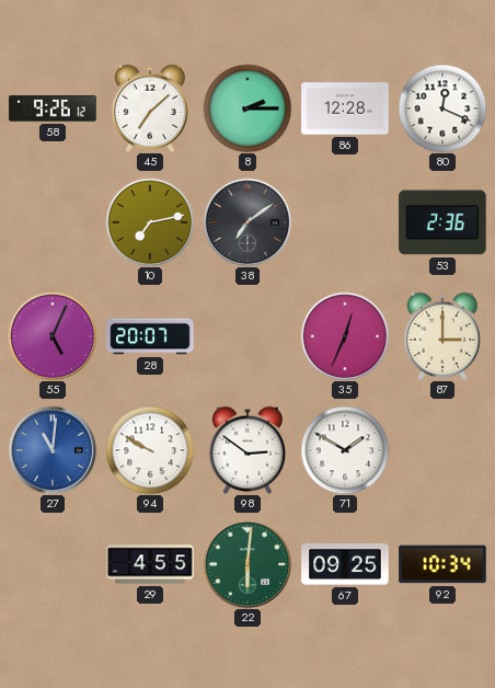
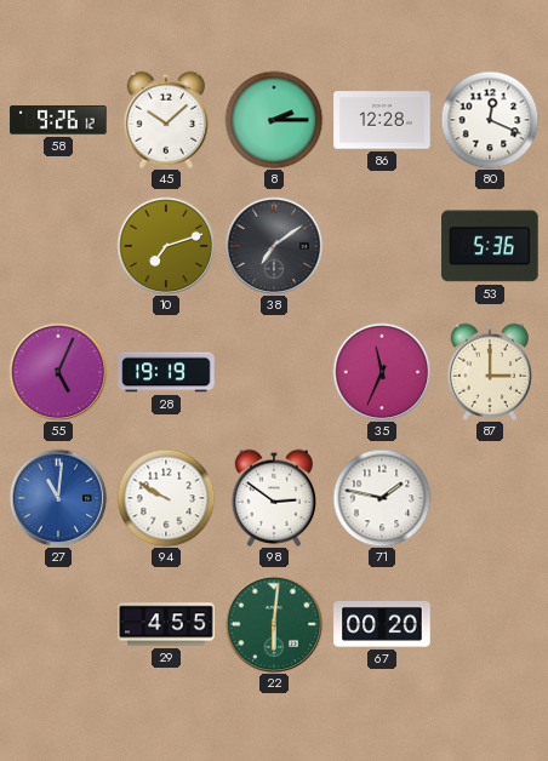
45: 7:08 -> 10:08 (165, 120)
10: 7:13 -> 7:12 (166, 246)
53: 2:36 -> 5:36 (490, 246)
28: 20:07 -> 19:19 (166, 372)
35: 12:34 -> 11:34 (382, 372)
71: 1:50 -> 1:47 (382, 498)
67: 09:25 -> 00:20 (382, 624)
92: 10:34 -> none (442, 564)
